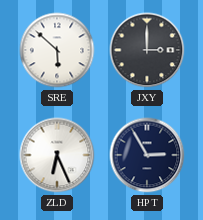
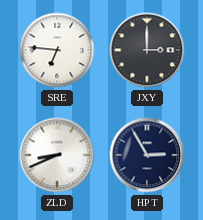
SRE: 5:52 -> 6:46 (57, 50)
ZLD: 6:26 -> 8:41 (57, 155)
